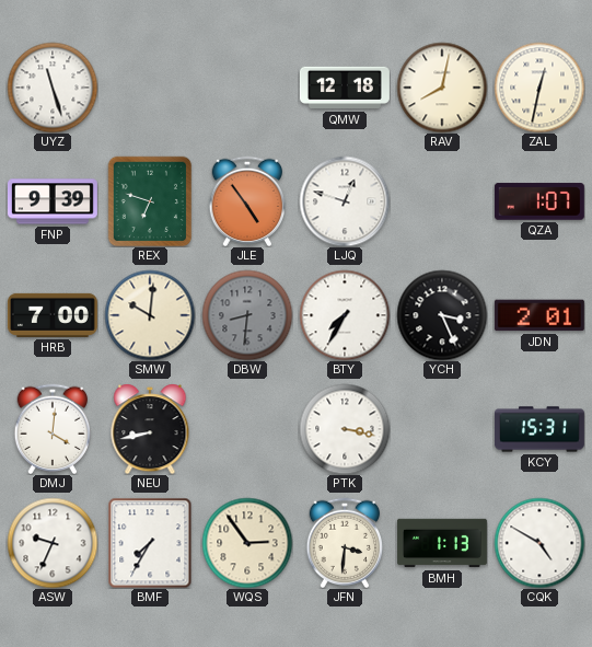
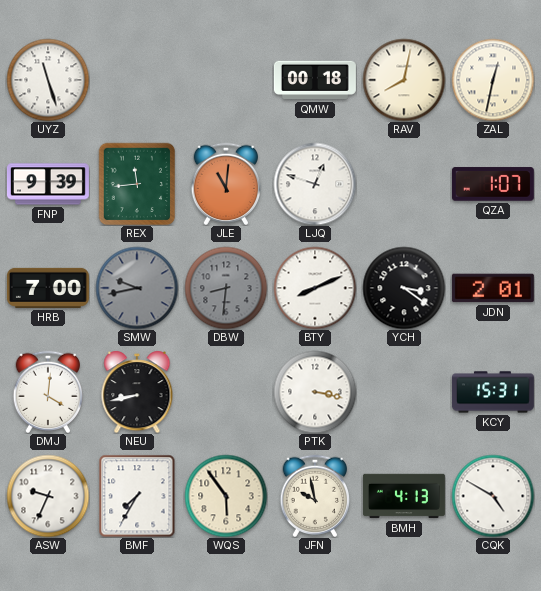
QMW: 12:18 -> 00:18 (315, 80)
REX: 6:48 -> 11:44 (137, 184)
JLE: 4:54 -> 11:01 (226, 183)
SMW: 10:01 -> 9:43 (137, 288)
SMW dial: cream -> grey (137, 288)
BTY: 7:35 -> 8:11 (315, 288)
YCH: 3:26 -> 3:21 (404, 288)
WQS: 2:54 -> 5:54 (226, 496)
JFN: 3:31 -> 9:58 (315, 495)
BMH: 1:13 -> 4:13 (404, 496)
